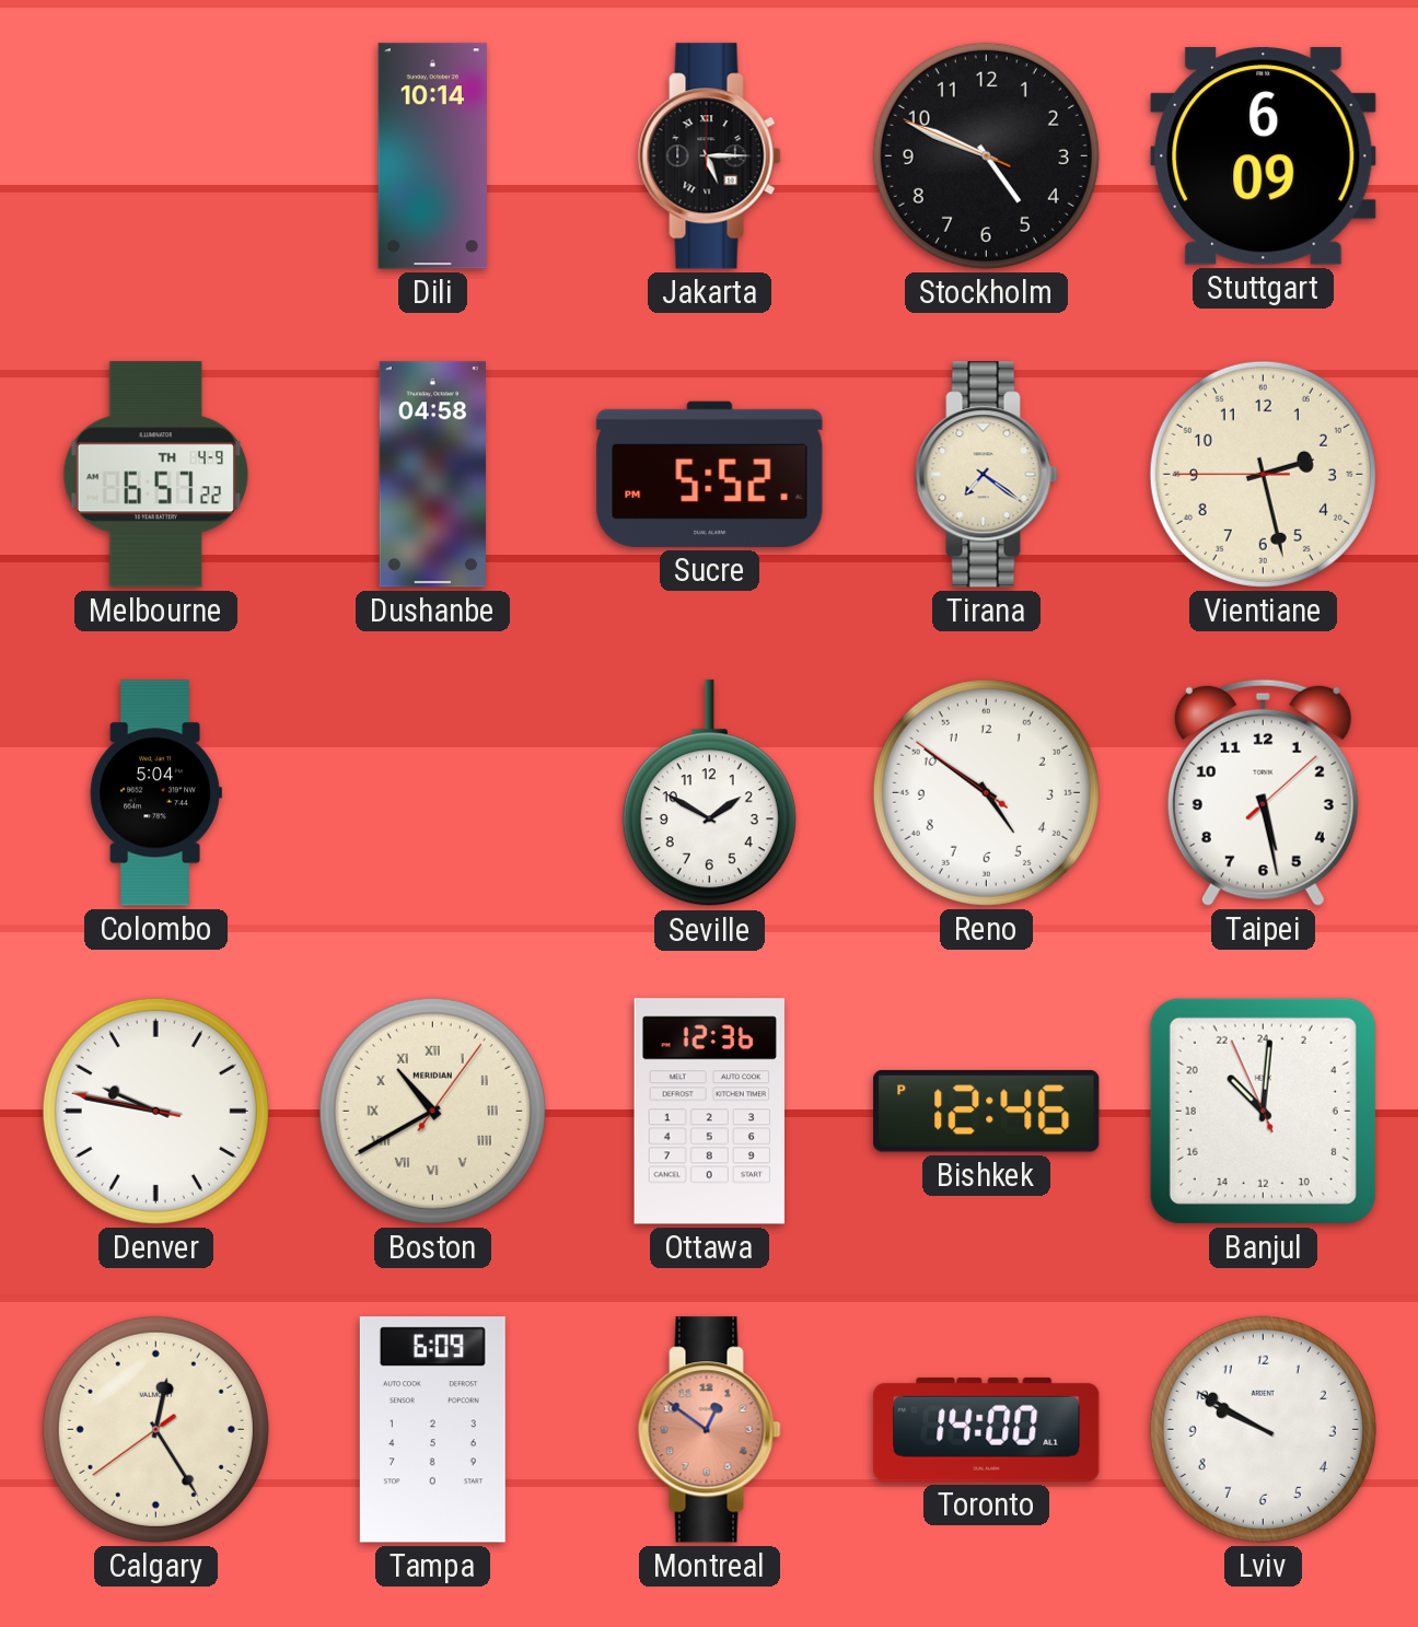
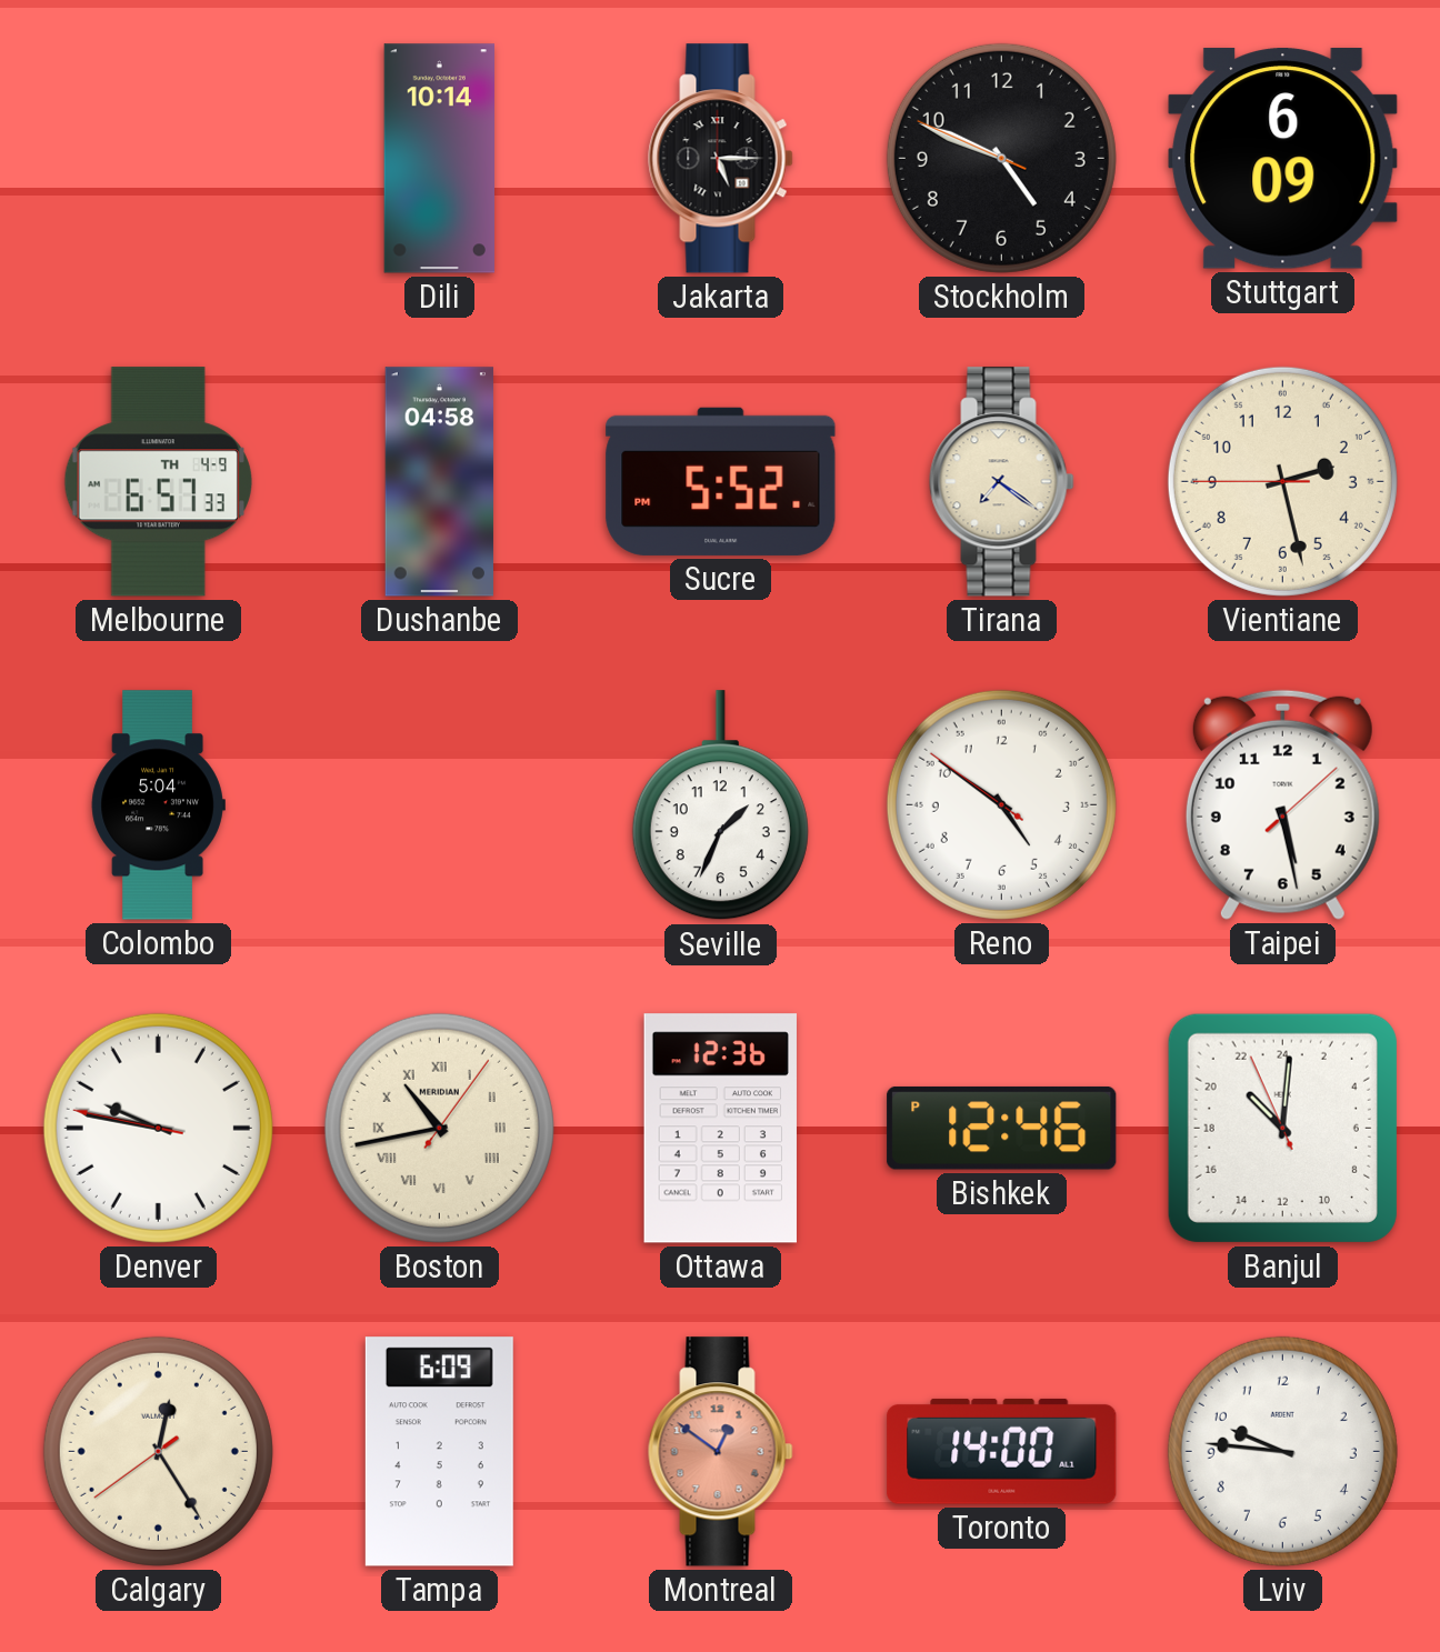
Melbourne: 6:57:22 -> 6:57:33 (158, 482)
Seville: 1:50 -> 1:34 (720, 805)
Boston: 10:40 -> 10:43 (439, 1128)
Lviv: 9:50 -> 9:46 (1282, 1451)
